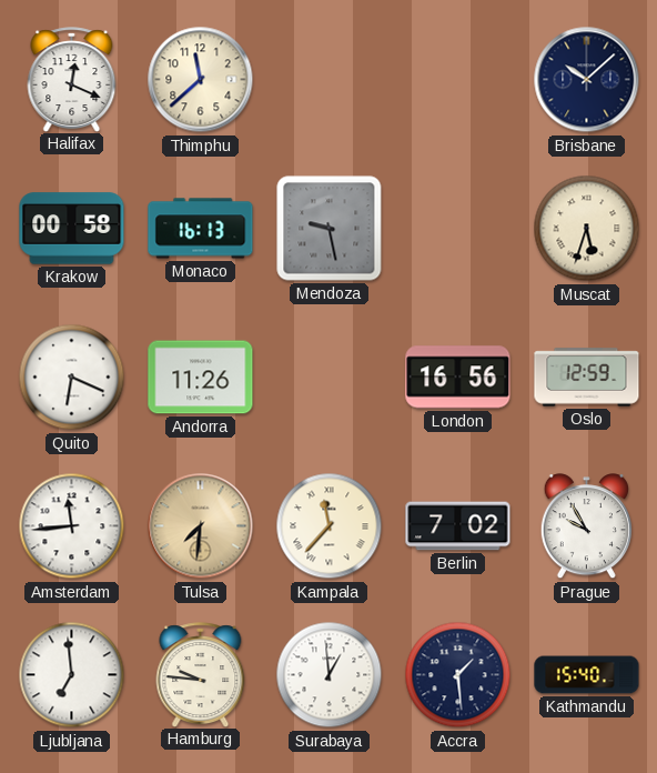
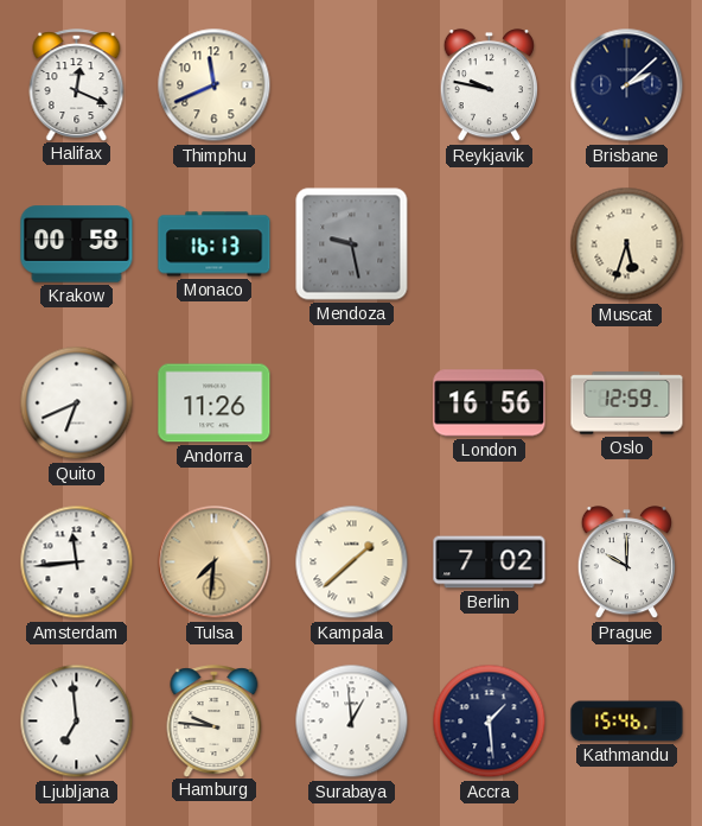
Thimphu: 11:38 -> 11:41 (215, 85)
Reykjavik: none -> 9:47 (489, 85)
Brisbane: 10:08 -> 2:08 (627, 85)
Quito: 6:19 -> 6:41 (77, 404)
Kampala: 11:37 -> 1:38 (352, 563)
Prague: 9:55 -> 10:00 (626, 563)
Kathmandu: 15:40 -> 15:46 (627, 722)
